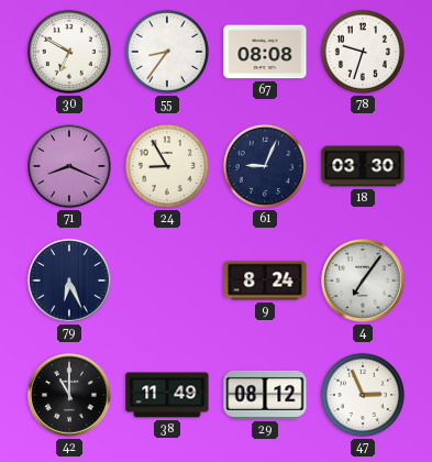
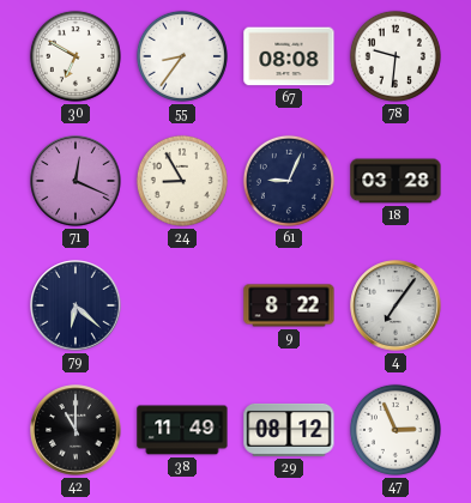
78: 9:33 -> 9:31 (395, 56)
71: 8:19 -> 12:19 (76, 181)
18: 03:30 -> 03:28 (395, 181)
79: 6:26 -> 6:22 (76, 305)
9: 8:24 -> 8:22 (289, 305)
